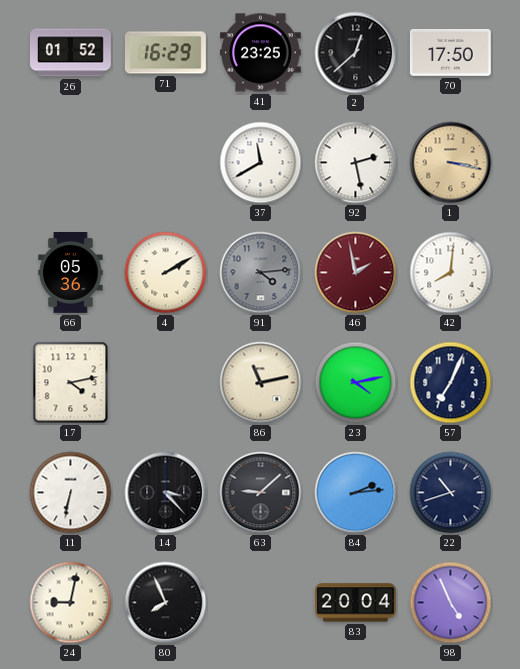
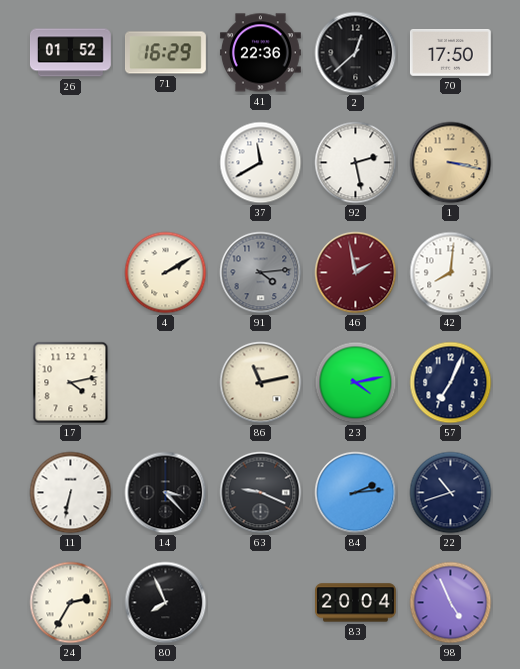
41: 23:25 -> 22:36 (261, 53)
66: 05:36 -> none (71, 273)
63: 9:08 -> 9:19 (261, 493)
24: 9:02 -> 2:35 (71, 603)
